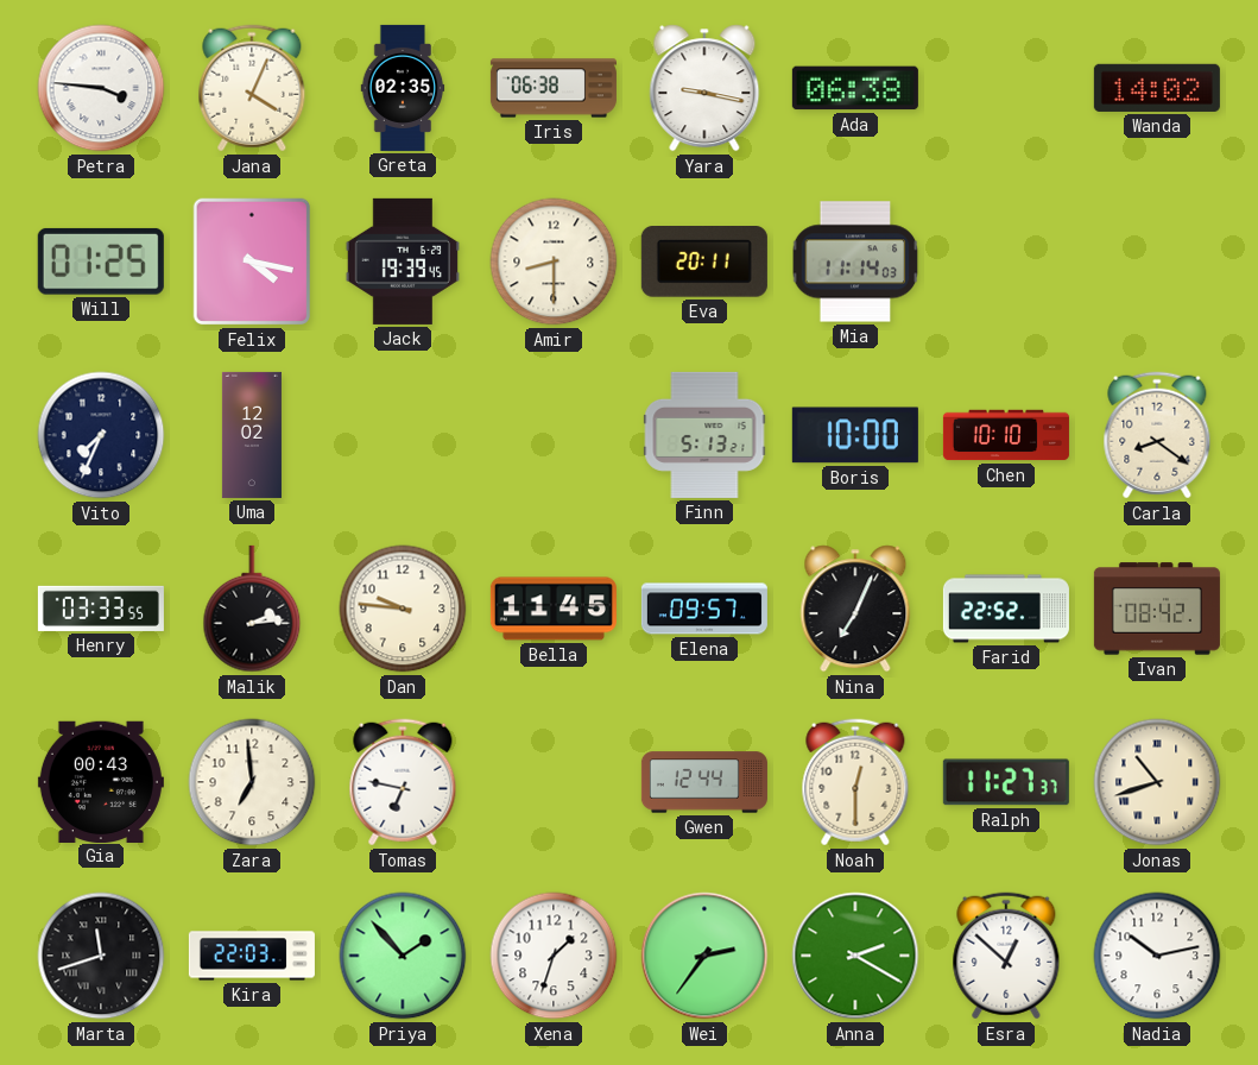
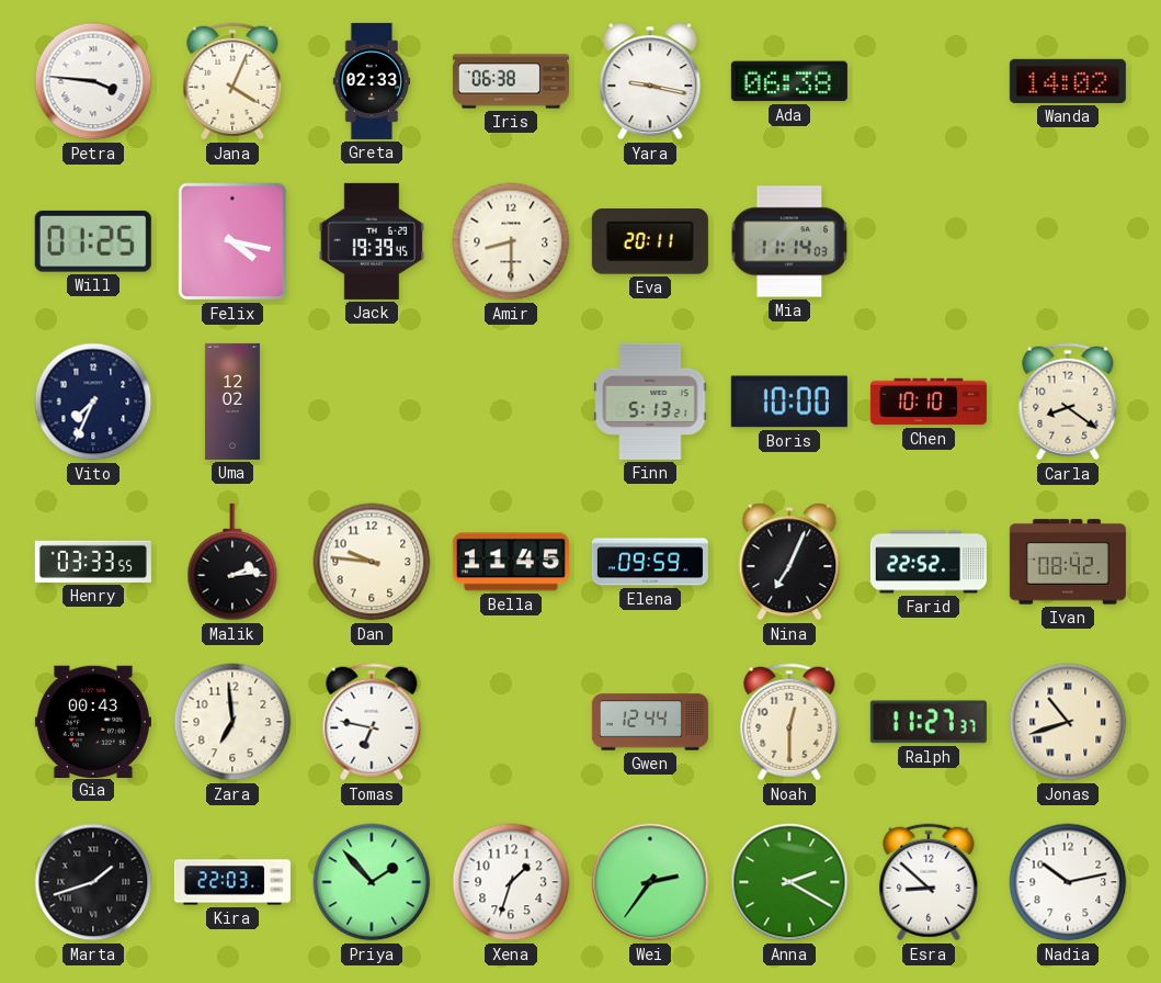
Greta: 02:35 -> 02:33 (372, 81)
Elena: 09:57 -> 09:59 (650, 562)
Marta: 11:42 -> 1:42 (93, 882)
Esra: 12:52 -> 8:52 (929, 882)
